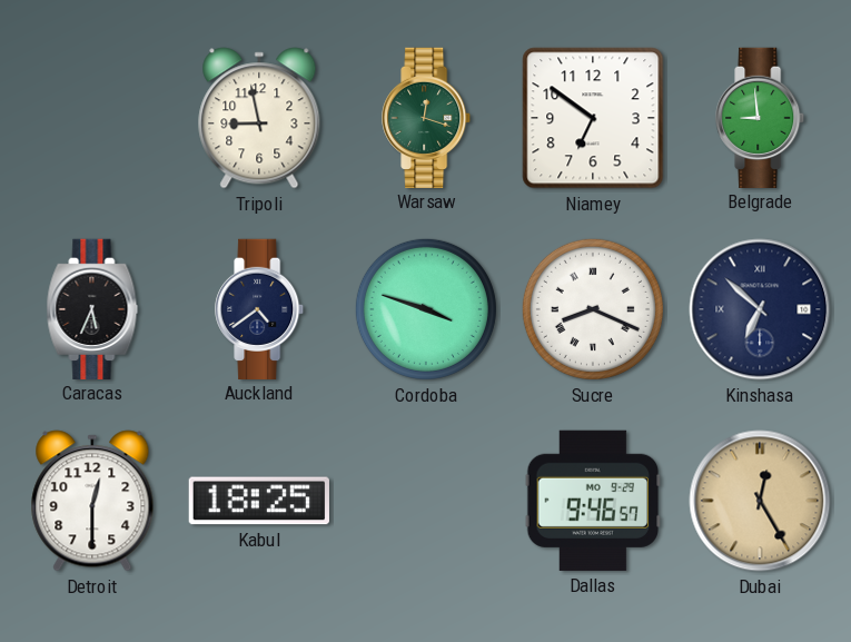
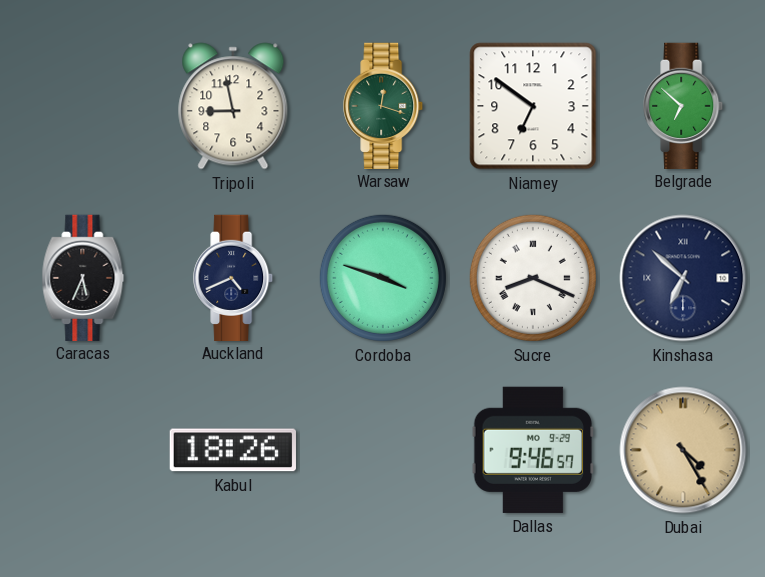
Belgrade: 8:59 -> 6:52 (684, 105)
Auckland: 4:39 -> 4:41 (234, 277)
Detroit: 12:30 -> none (92, 501)
Kabul: 18:25 -> 18:26 (233, 450)
Dubai: 12:25 -> 4:25 (683, 450)
